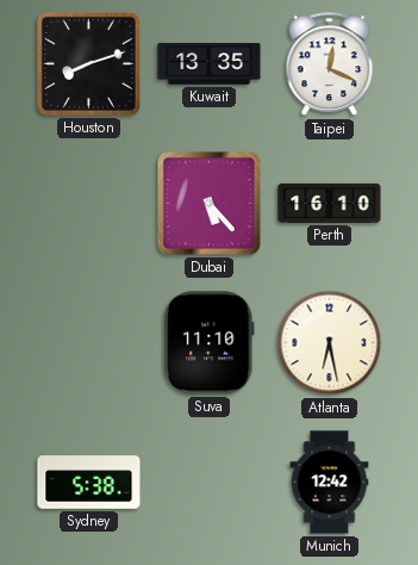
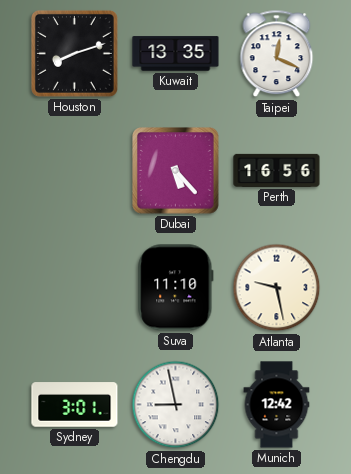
Perth: 16:10 -> 16:56 (277, 170)
Atlanta: 6:28 -> 9:28 (277, 288)
Sydney: 5:38 -> 3:01 (75, 405)
Chengdu: none -> 8:58 (176, 405)
